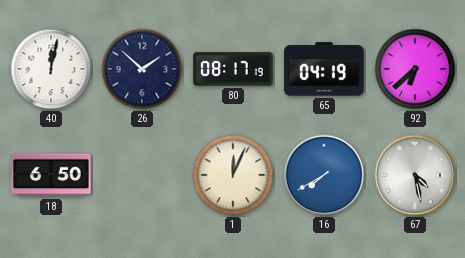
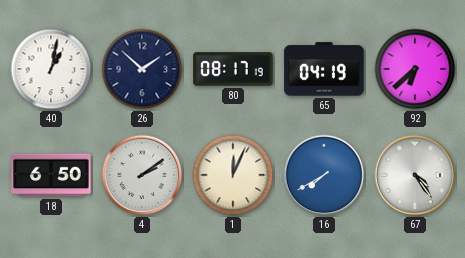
40: 12:02 -> 1:02 (51, 69)
4: none -> 2:09 (142, 175)
67: 4:28 -> 4:24 (415, 175)
